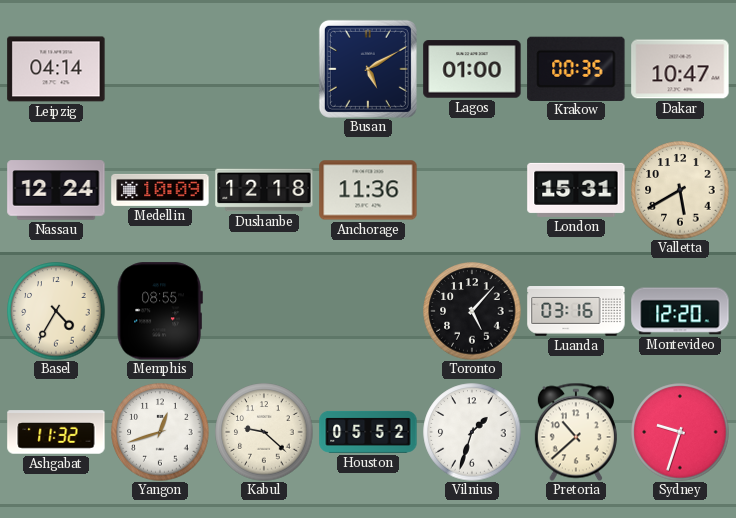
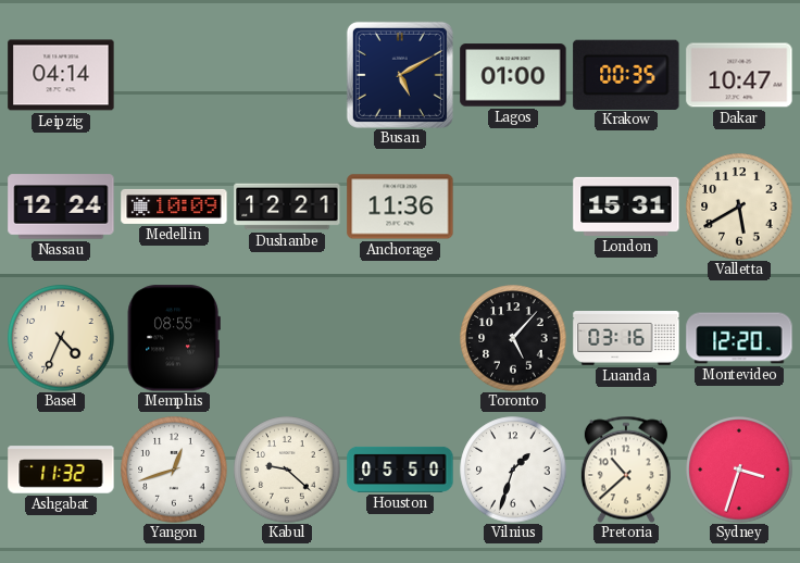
Dushanbe: 12:18 -> 12:21 (287, 207)
Basel: 4:35 -> 4:34 (61, 338)
Houston: 05:52 -> 05:50 (400, 470)
Sydney: 9:33 -> 3:33 (739, 470)
